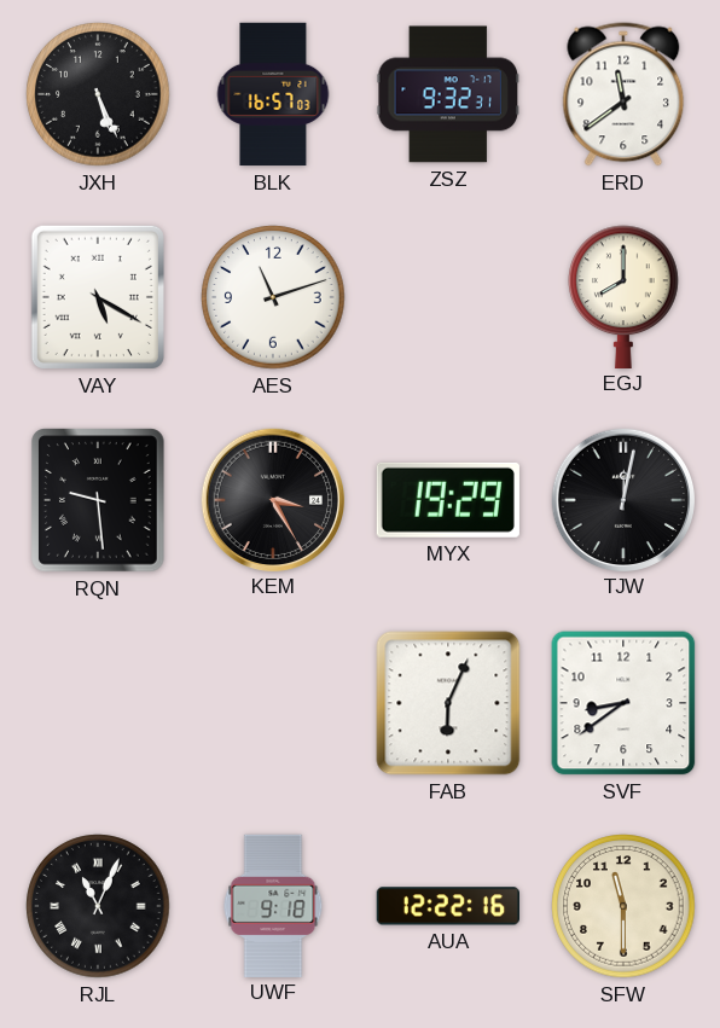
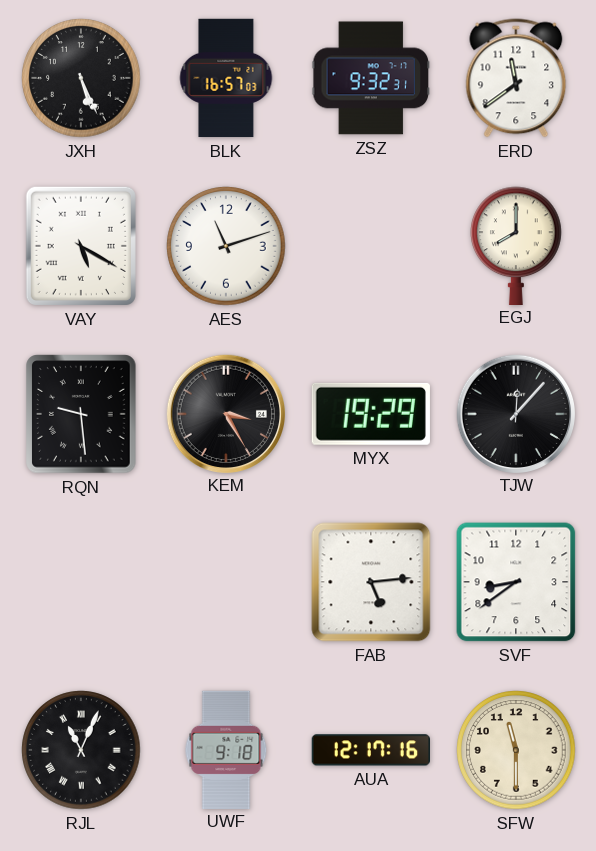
TJW: 12:02 -> 12:07 (515, 413)
FAB: 6:04 -> 5:14 (371, 582)
AUA: 12:22 -> 12:17 (370, 750)
